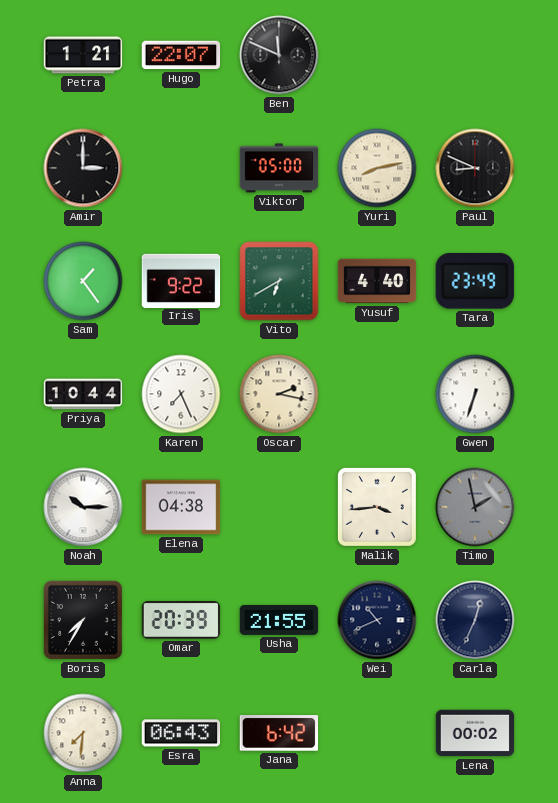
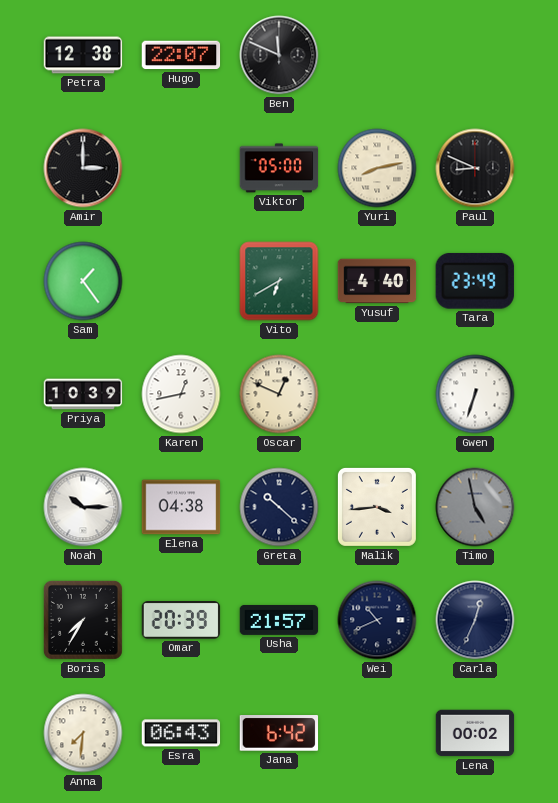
Petra: 1:21 -> 12:38 (83, 55)
Iris: 9:22 -> none (181, 280)
Priya: 10:44 -> 10:39 (83, 394)
Karen: 7:26 -> 12:43 (181, 394)
Oscar: 2:17 -> 12:49 (279, 394)
Greta: none -> 10:22 (279, 507)
Timo: 1:58 -> 4:58 (475, 507)
Usha: 21:55 -> 21:57 (279, 620)
